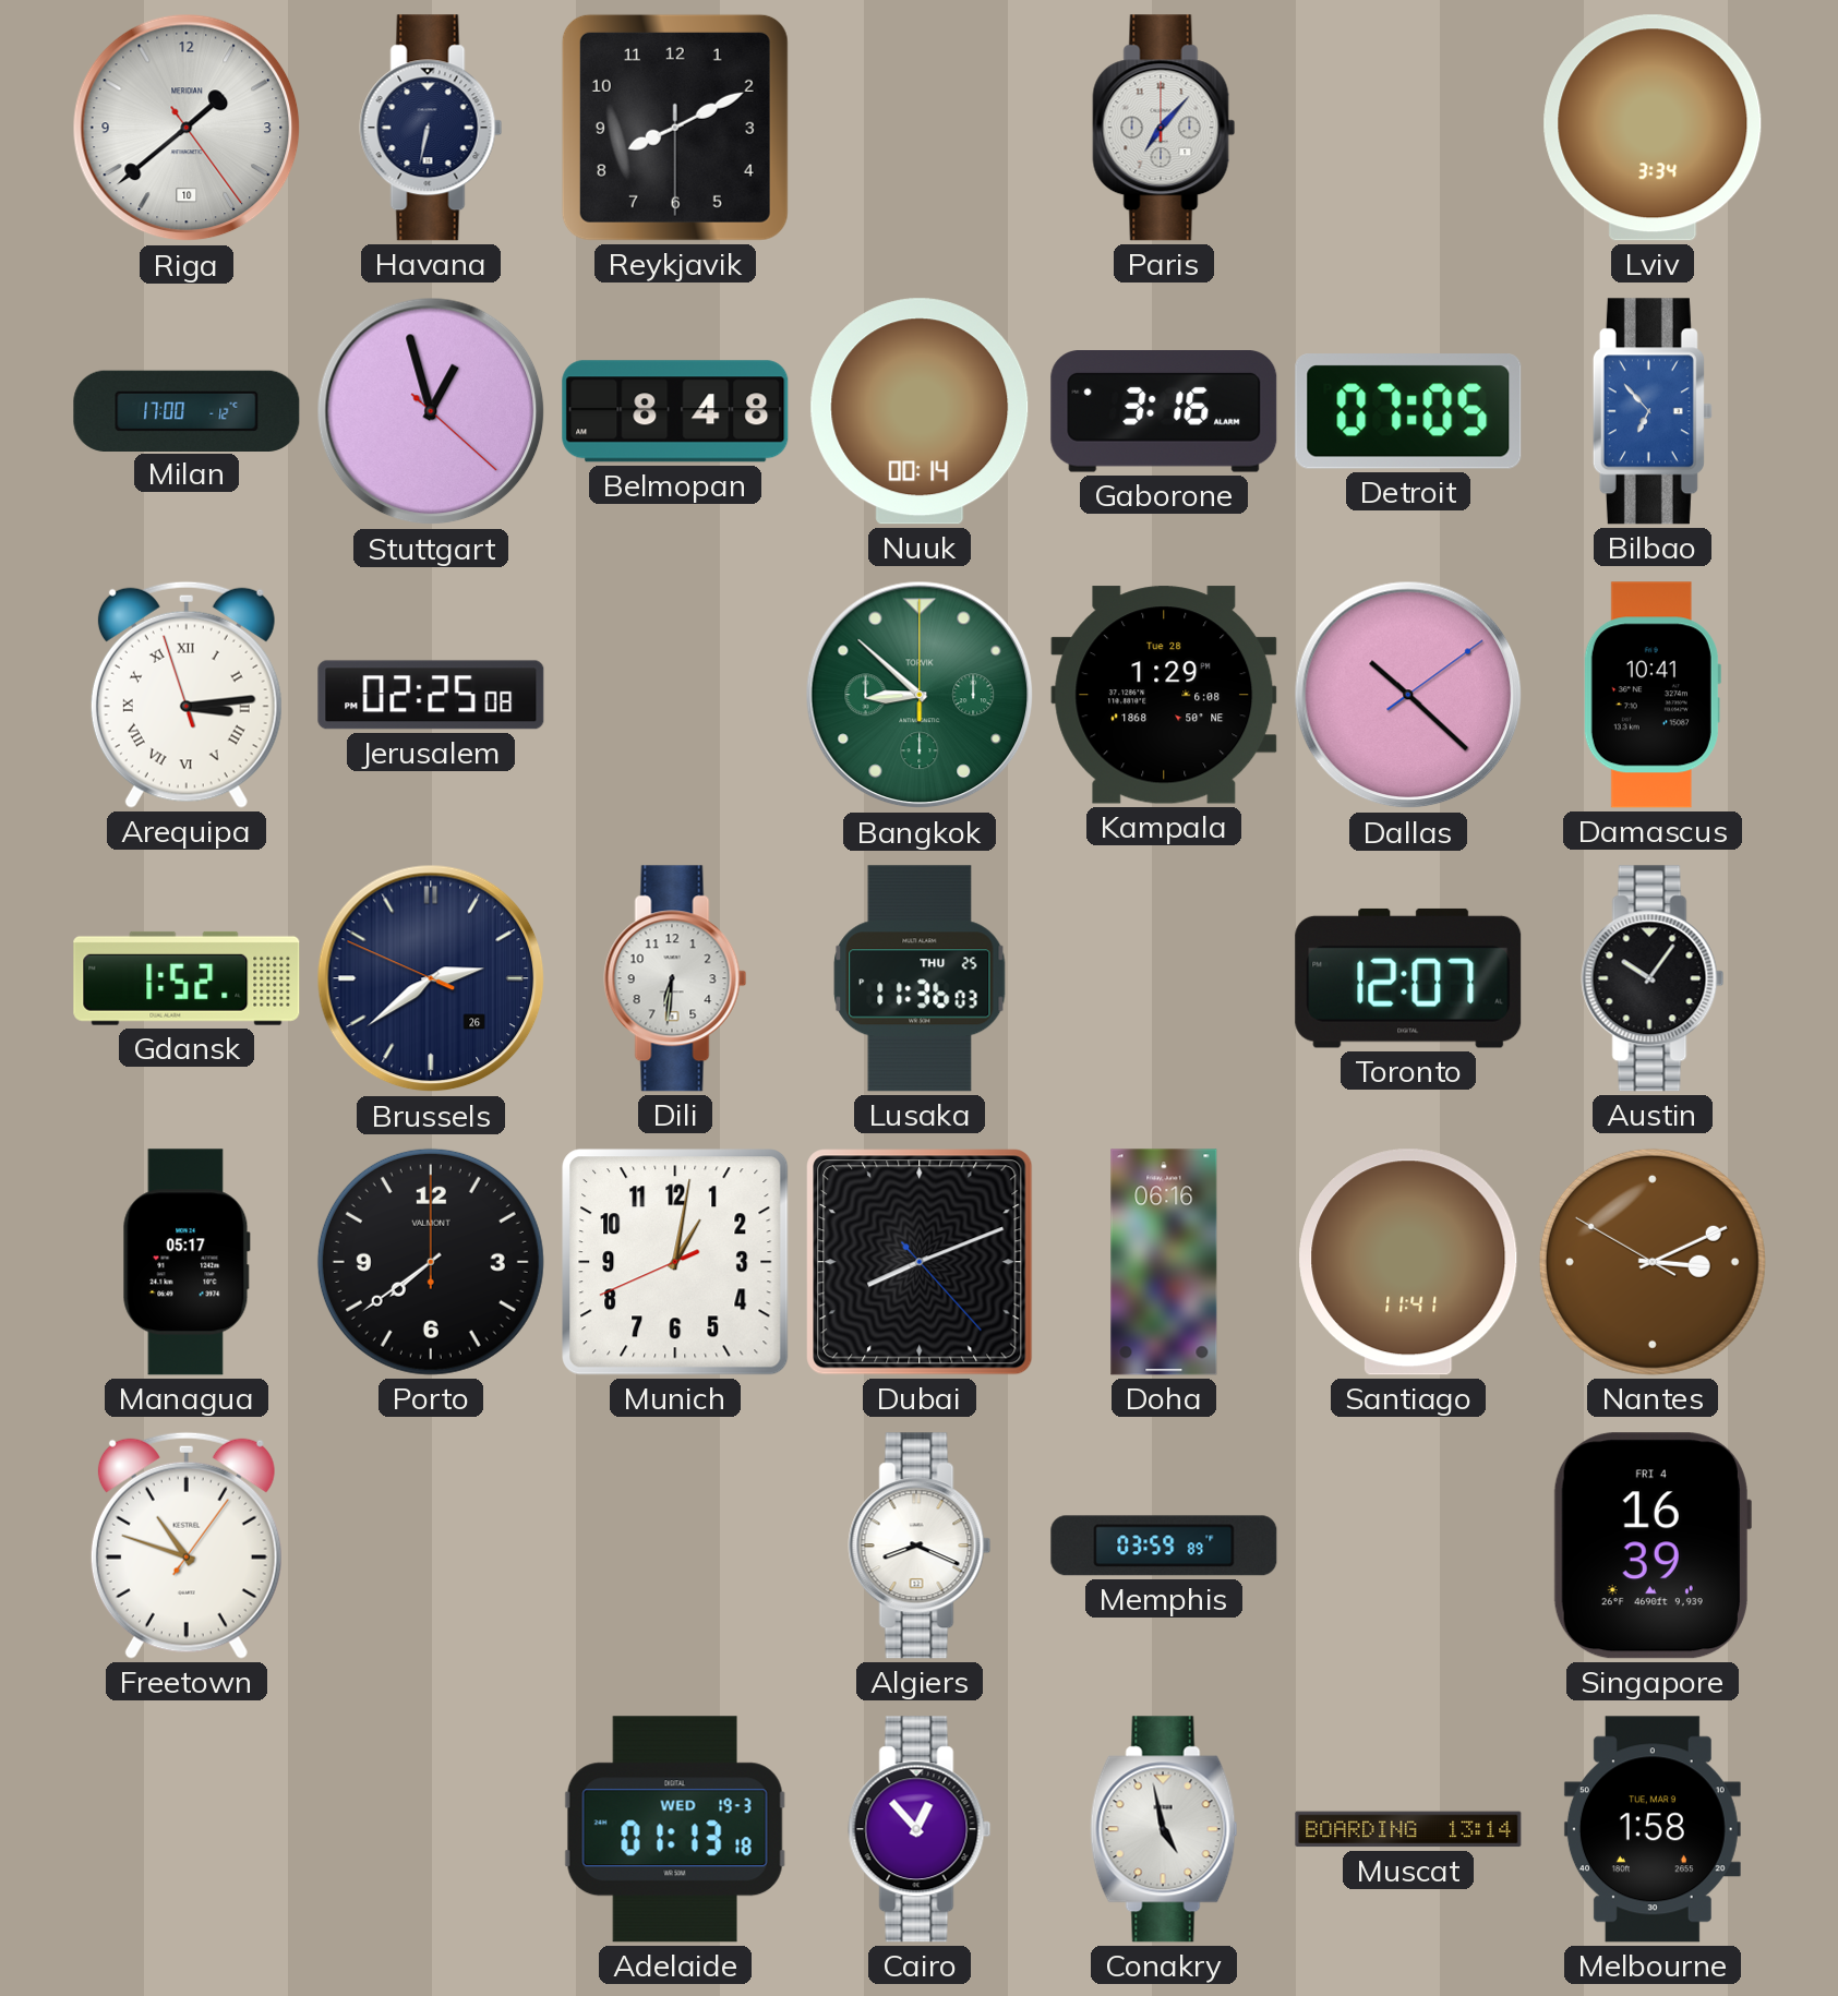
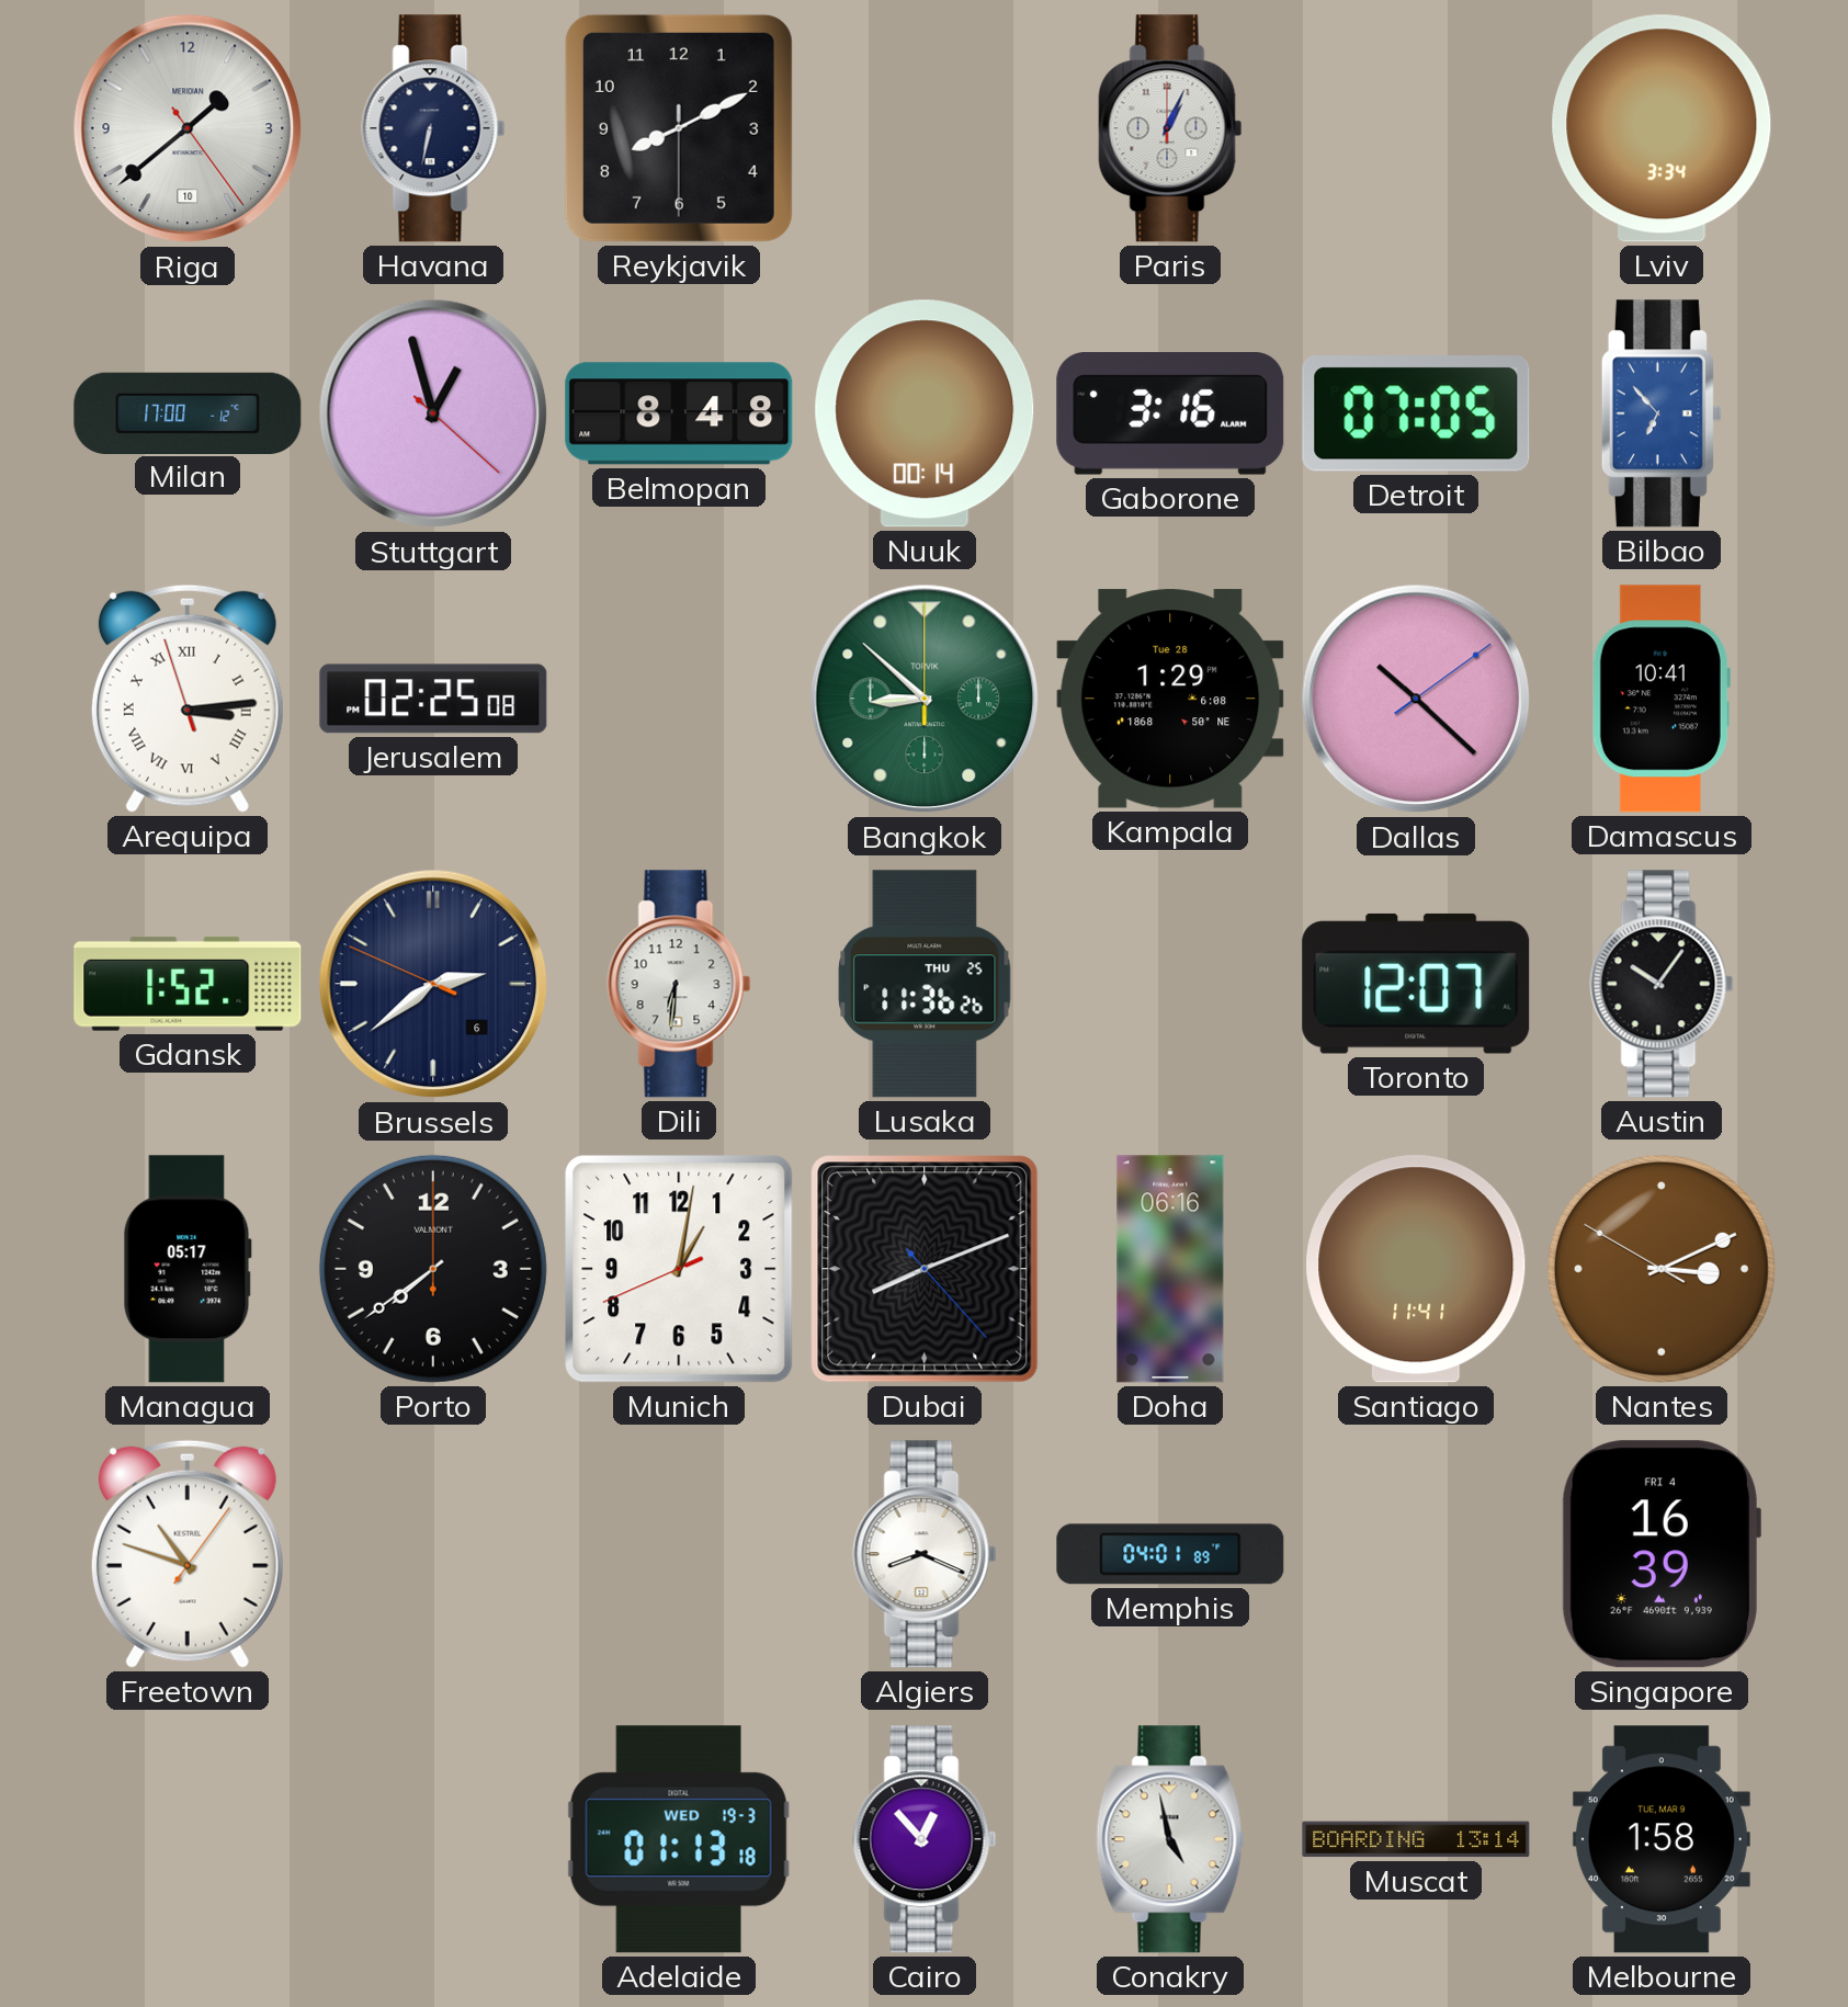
Paris: 7:07 -> 1:04 (1170, 128)
Brussels date: 26 -> 6 (433, 984)
Lusaka: 11:36:03 -> 11:36:26 (925, 984)
Memphis: 03:59 -> 04:01 (1170, 1554)
